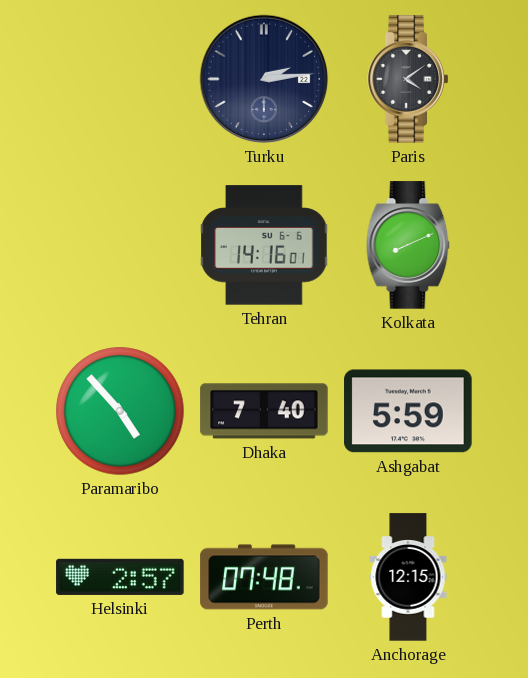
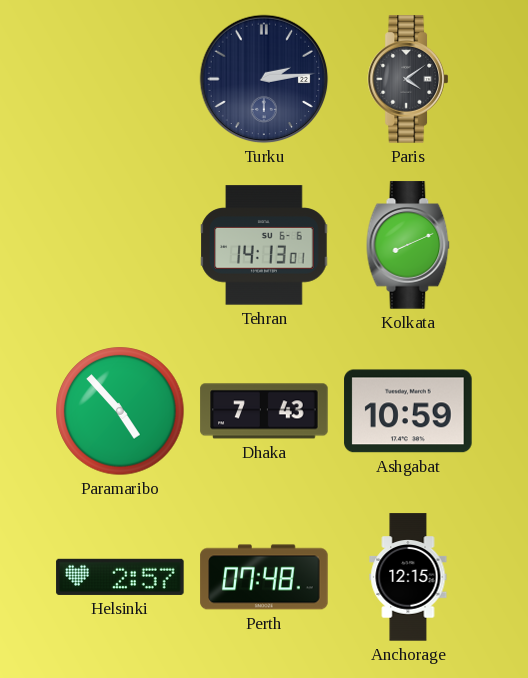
Tehran: 14:16 -> 14:13 (264, 245)
Dhaka: 7:40 -> 7:43 (264, 411)
Ashgabat: 5:59 -> 10:59 (408, 411)
